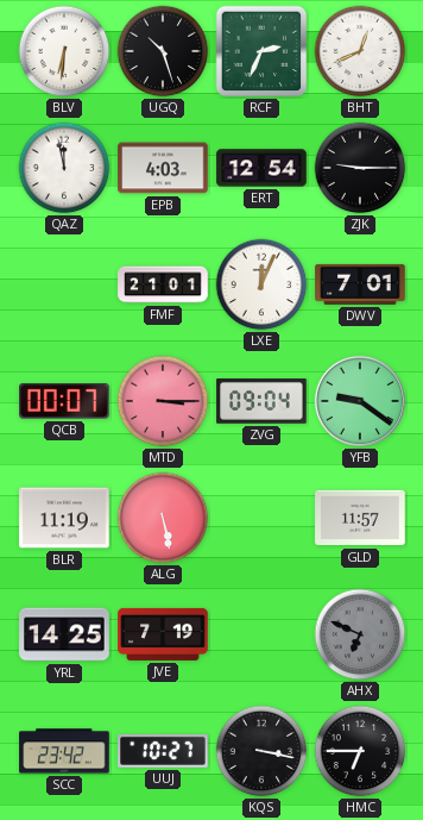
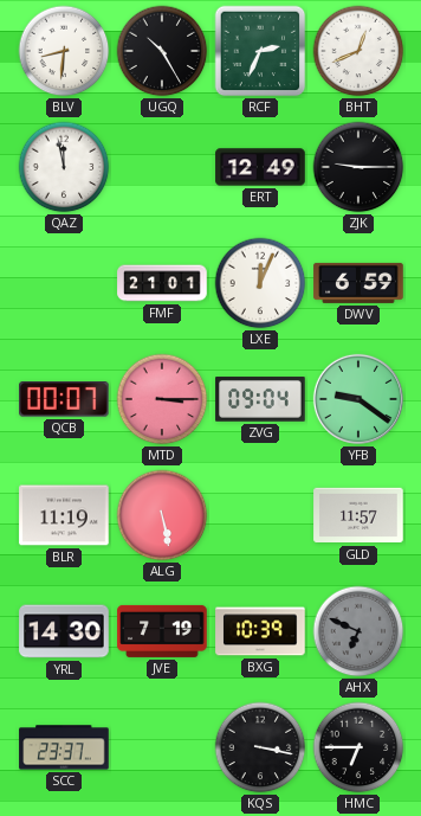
BLV: 6:31 -> 8:31 (64, 51)
UGQ: 10:27 -> 10:25 (162, 51)
EPB: 4:03 -> none (163, 168)
ERT: 12:54 -> 12:49 (260, 167)
DWV: 7:01 -> 6:59 (358, 283)
YRL: 14:25 -> 14:30 (64, 631)
BXG: none -> 10:39 (260, 631)
SCC: 23:42 -> 23:37 (64, 747)
UUJ: 10:27 -> none (163, 752)
